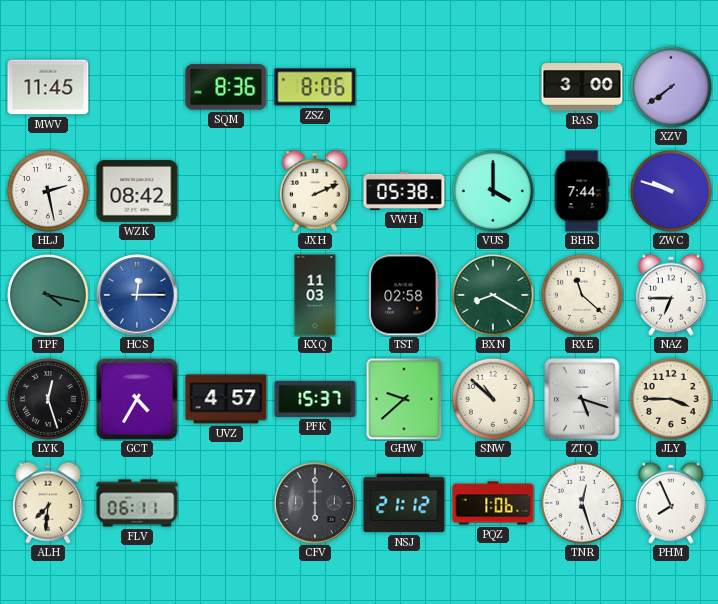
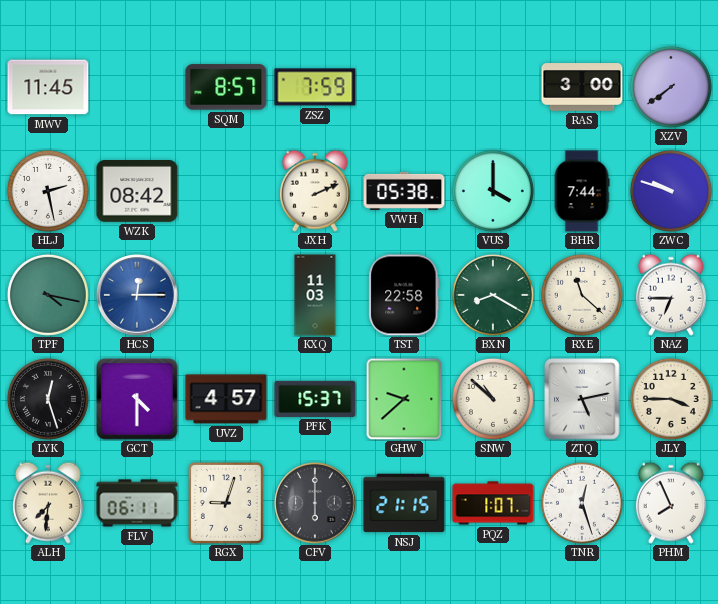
SQM: 8:36 -> 8:57 (226, 87)
ZSZ: 8:06 -> 7:59 (315, 87)
TST: 02:58 -> 22:58 (404, 295)
GCT: 4:35 -> 4:30 (137, 399)
ZTQ: 5:18 -> 5:13 (582, 399)
RGX: none -> 9:03 (226, 503)
NSJ: 21:12 -> 21:15 (404, 503)
PQZ: 1:06 -> 1:07 (493, 503)
